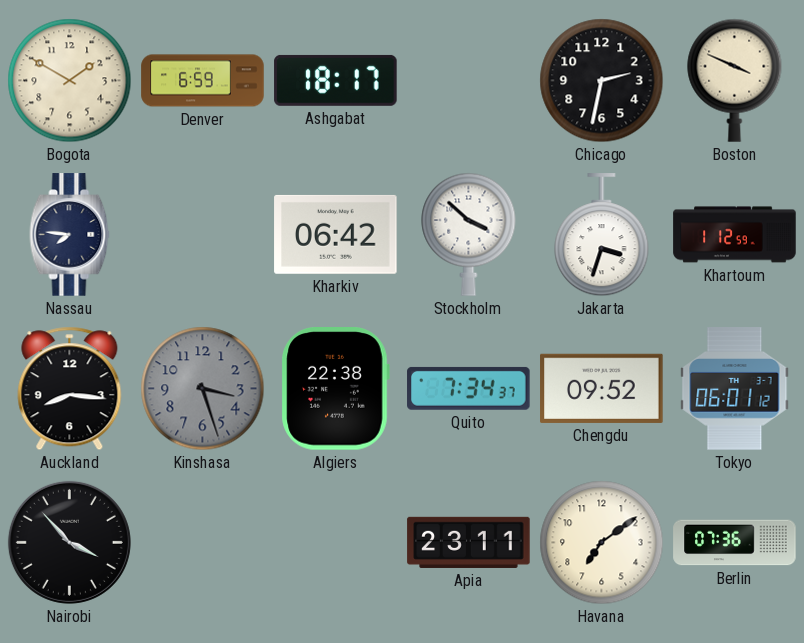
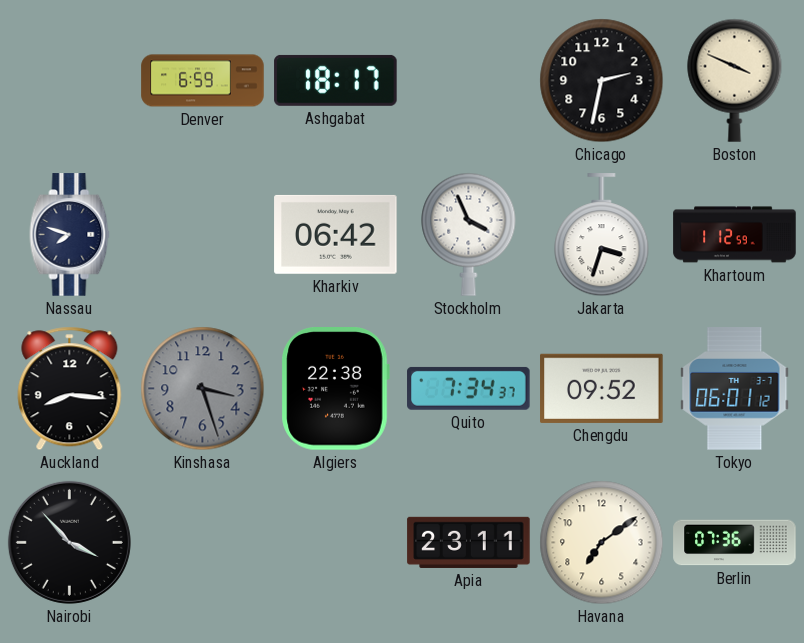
Bogota: 1:50 -> none (70, 81)
Nassau: 7:46 -> 7:48 (70, 235)
Stockholm: 3:52 -> 3:56 (469, 234)
